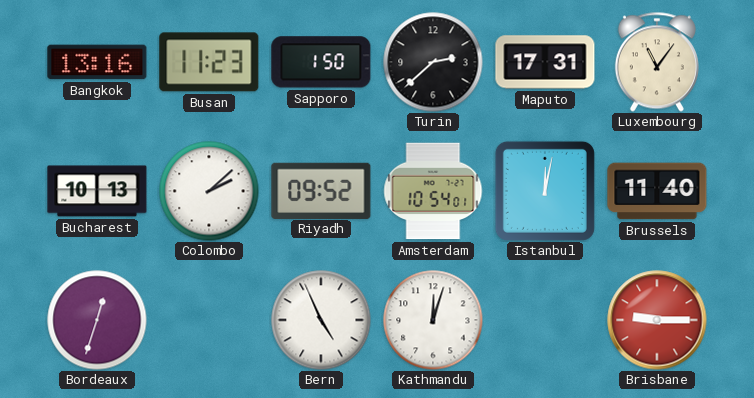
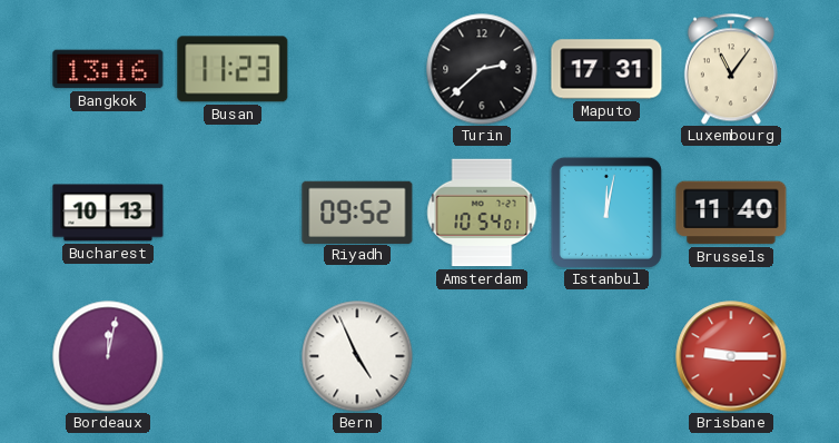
Sapporo: 1:50 -> none (321, 62)
Colombo: 2:08 -> none (209, 191)
Bordeaux: 12:33 -> 12:02 (108, 356)
Kathmandu: 12:03 -> none (433, 320)
